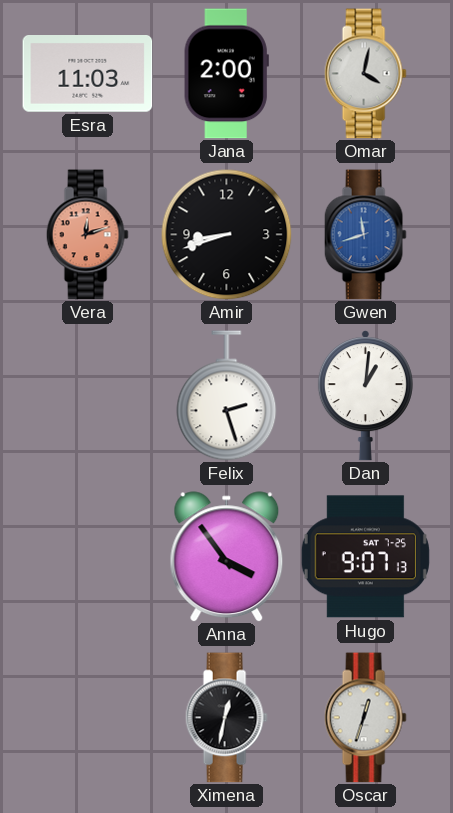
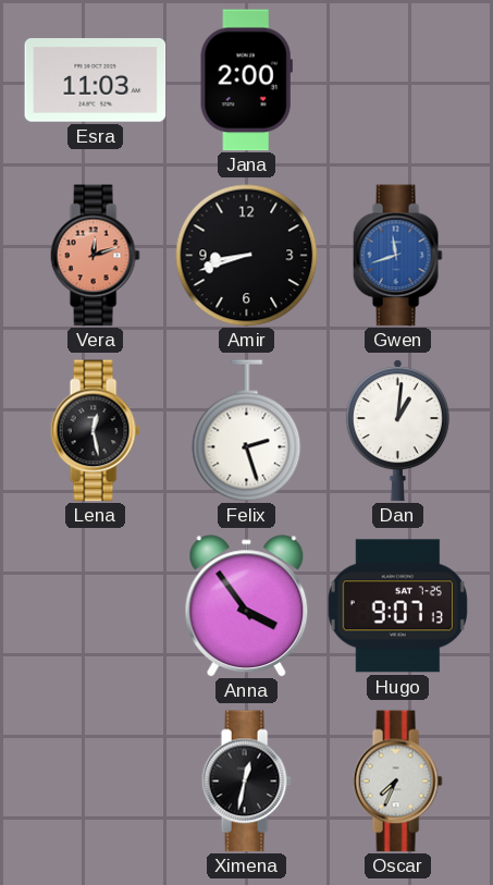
Omar: 4:02 -> none (365, 74)
Lena: none -> 12:28 (95, 431)
Oscar: 12:33 -> 7:34 (397, 782)
